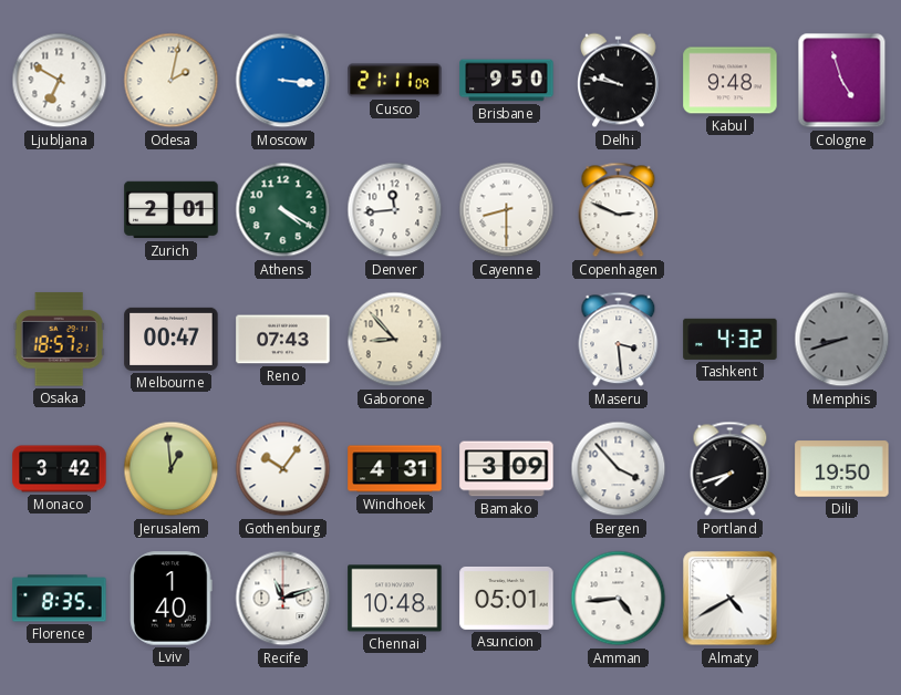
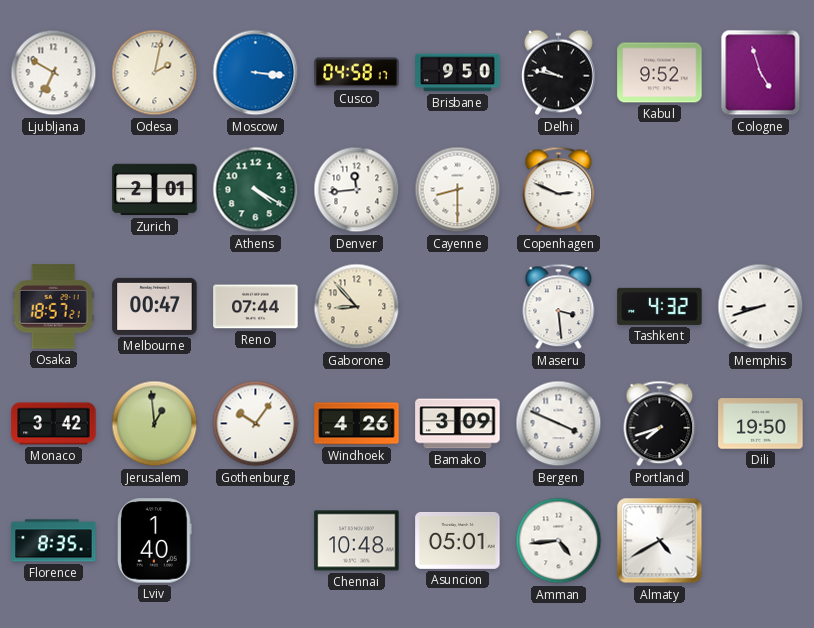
Cusco: 21:11 -> 04:58 (357, 73)
Kabul: 9:48 -> 9:52 (660, 73)
Reno: 07:43 -> 07:44 (256, 307)
Memphis dial: grey -> white (761, 307)
Windhoek: 4:31 -> 4:26 (357, 424)
Bergen: 3:53 -> 3:49 (559, 424)
Recife: 11:12 -> none (283, 599)
